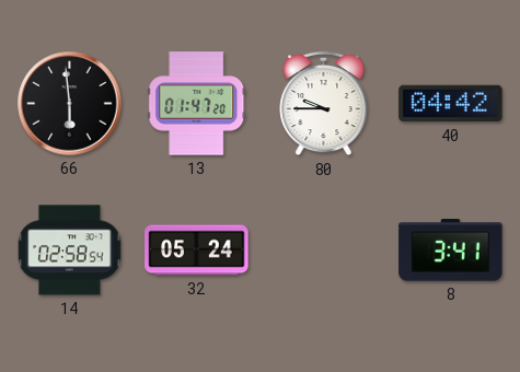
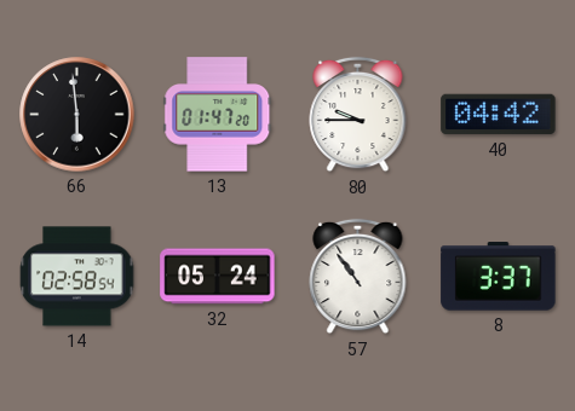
57: none -> 10:54 (358, 277)
8: 3:41 -> 3:37 (499, 277)
